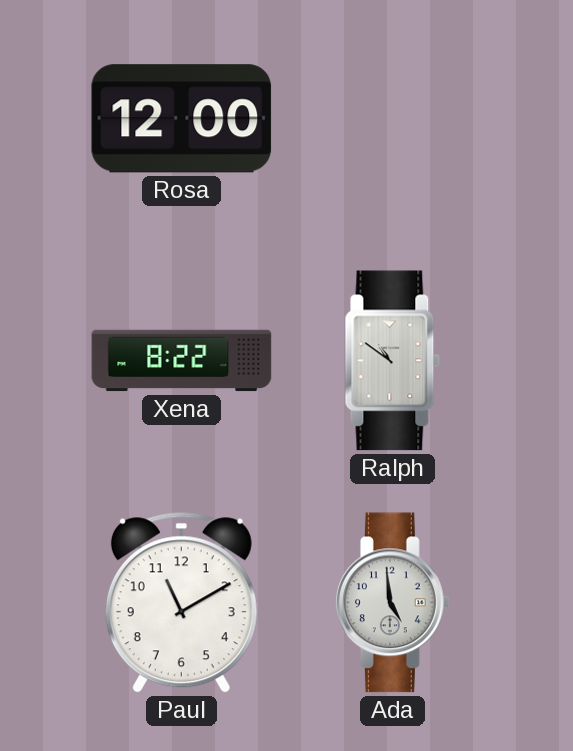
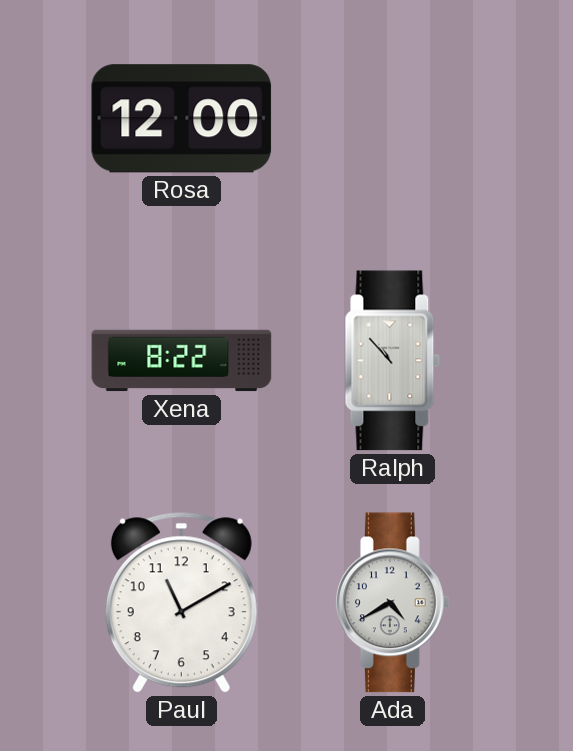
Ralph: 10:51 -> 10:53 (393, 361)
Ada: 4:59 -> 4:40 (393, 603)
